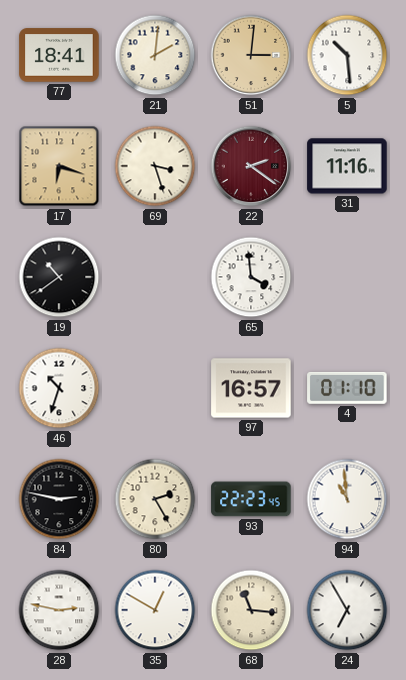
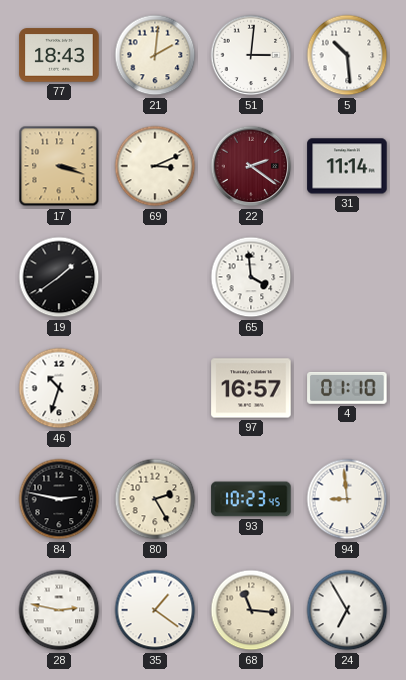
77: 18:41 -> 18:43 (59, 55)
51 dial: champagne -> white (251, 55)
17: 6:18 -> 3:18 (59, 166)
69: 3:27 -> 3:11 (155, 166)
31: 11:16 -> 11:14 (347, 166)
19: 10:39 -> 1:39 (59, 277)
93: 22:23 -> 10:23 (251, 499)
94: 10:59 -> 8:59 (347, 499)
35: 12:50 -> 1:21 (155, 610)
